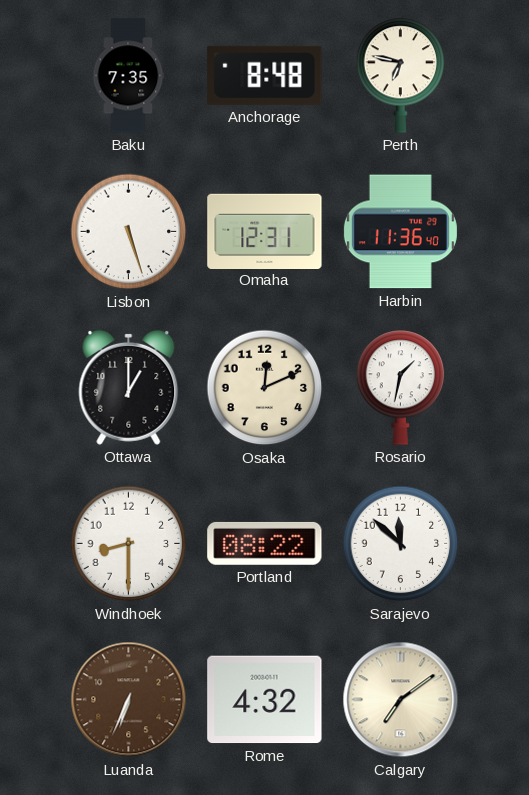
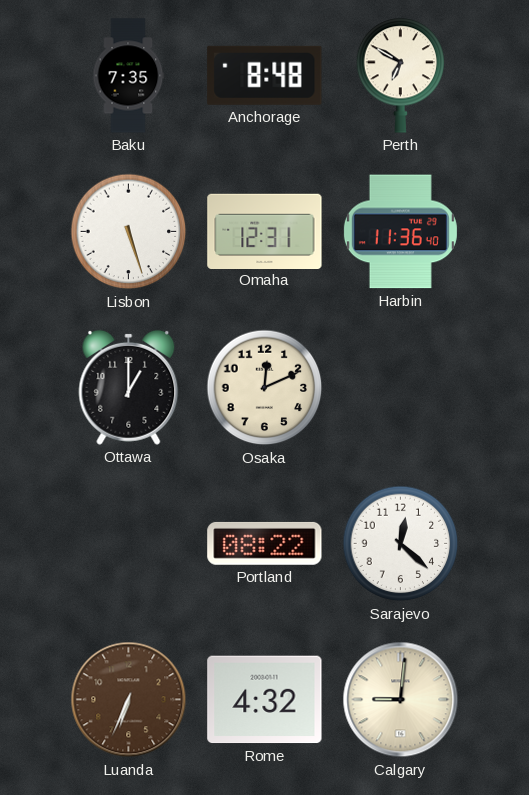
Perth: 6:47 -> 6:50 (401, 76)
Rosario: 1:32 -> none (401, 388)
Windhoek: 8:30 -> none (129, 544)
Sarajevo: 11:52 -> 12:22 (401, 544)
Calgary: 7:09 -> 9:01 (401, 700)
